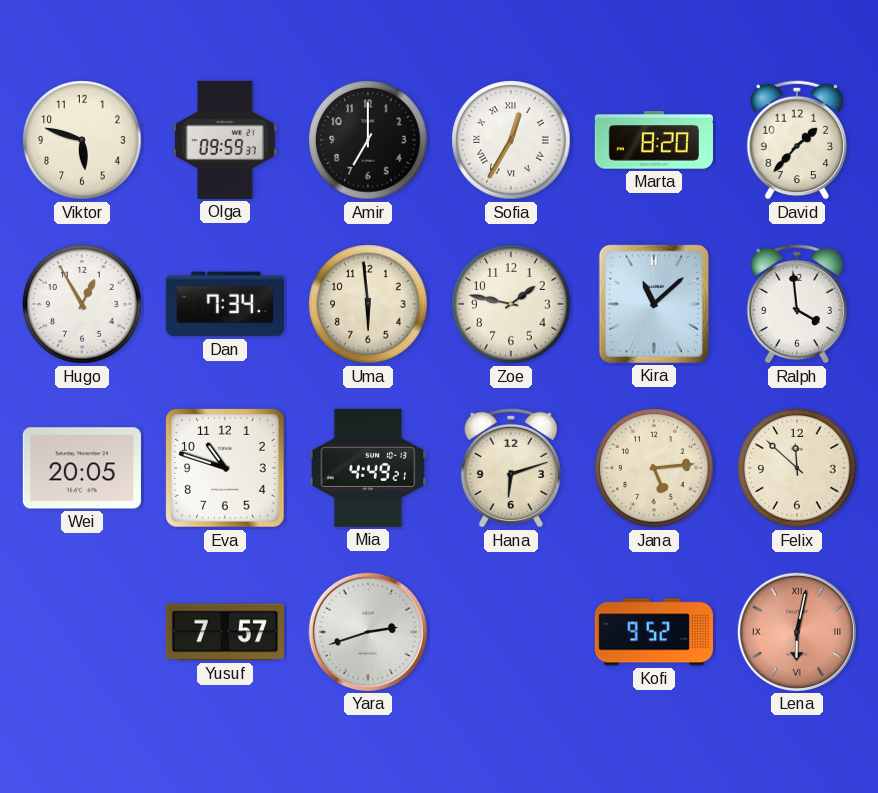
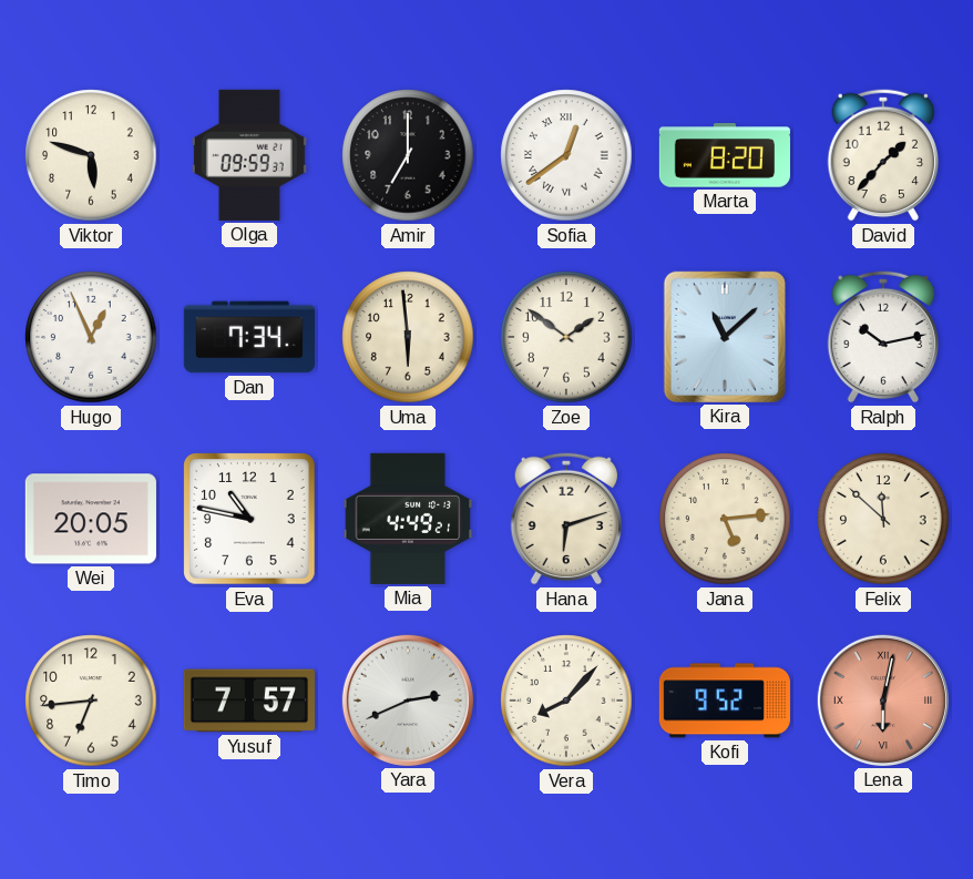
Sofia: 12:35 -> 12:39 (566, 155)
Hugo: 12:55 -> 12:56 (91, 337)
Zoe: 1:47 -> 1:51 (566, 337)
Ralph: 3:59 -> 10:13 (883, 337)
Eva: 10:48 -> 10:47 (249, 519)
Timo: none -> 6:44 (91, 701)
Yara: 2:42 -> 2:41 (408, 701)
Vera: none -> 8:07 (566, 701)
